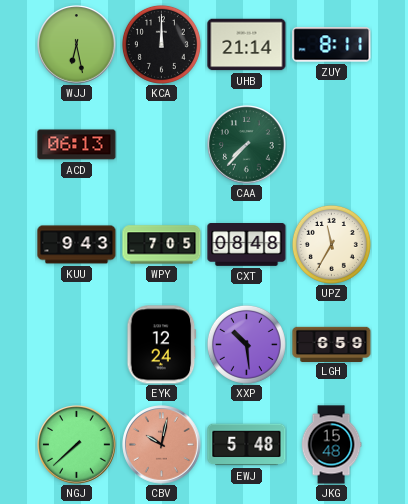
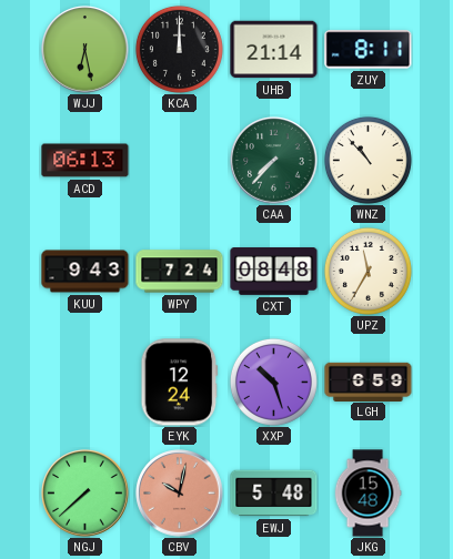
WNZ: none -> 10:53 (368, 160)
WPY: 7:05 -> 7:24 (180, 272)
XXP: 10:29 -> 10:27 (273, 382)
